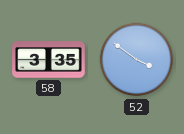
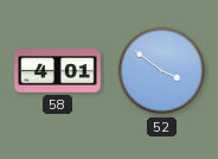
58: 3:35 -> 4:01 (58, 71)
